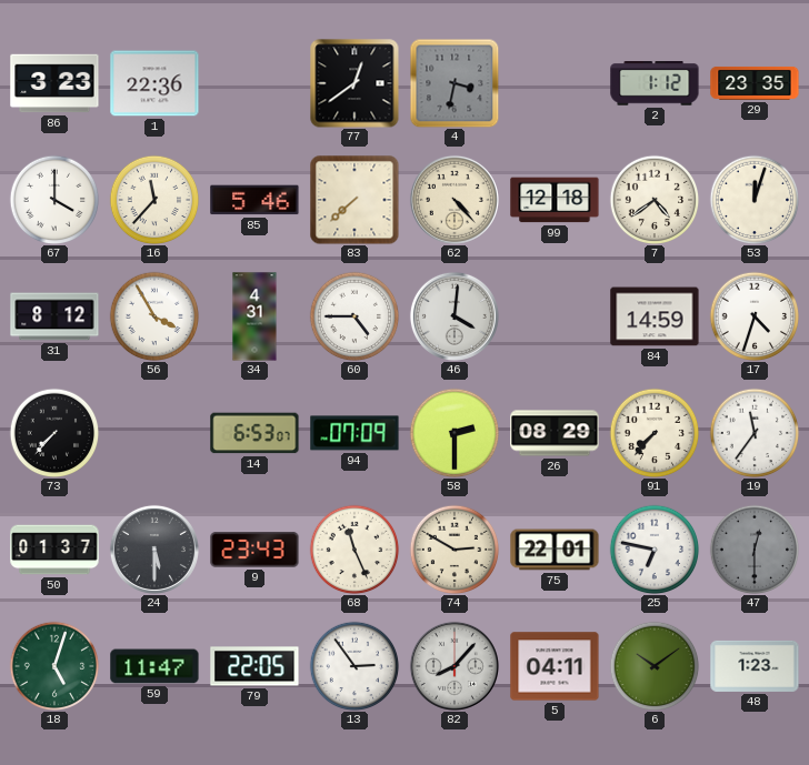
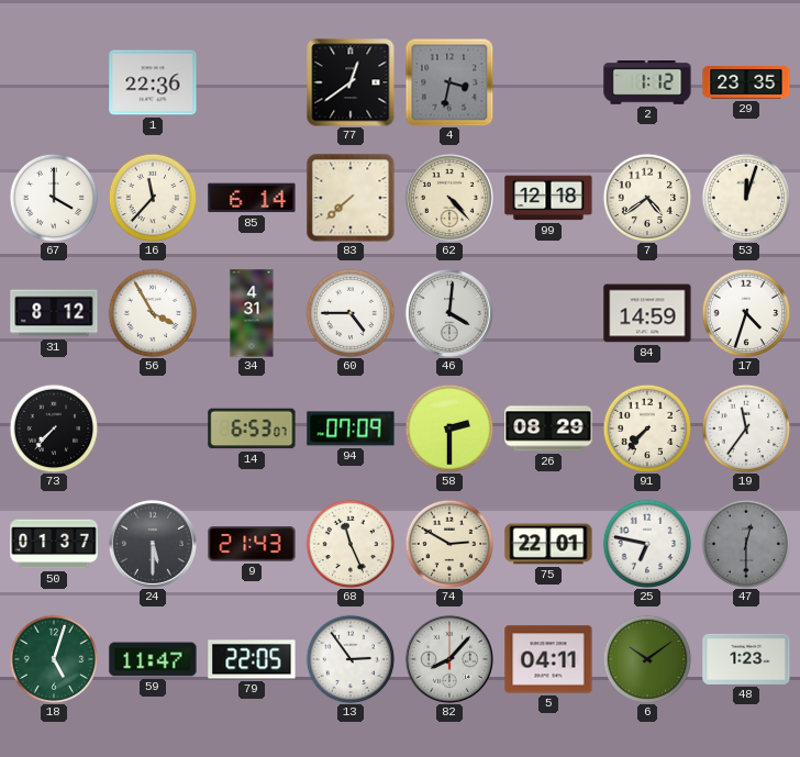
86: 3:23 -> none (54, 83)
85: 5:46 -> 6:14 (252, 198)
9: 23:43 -> 21:43 (252, 544)
